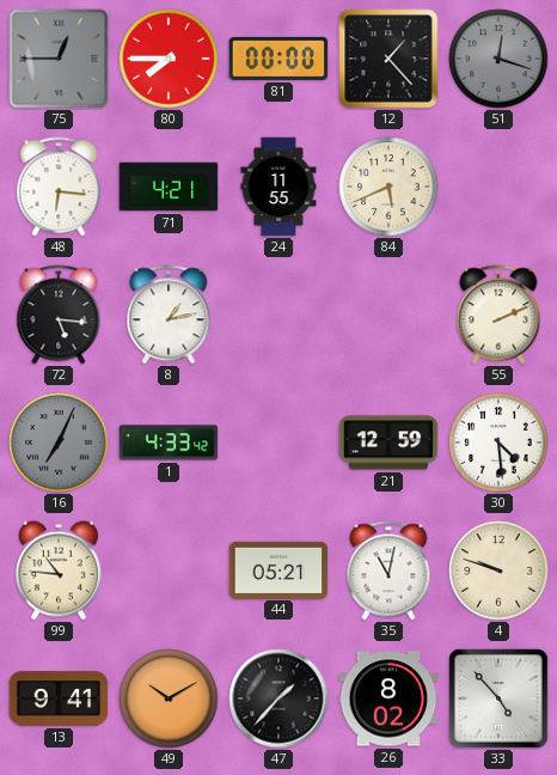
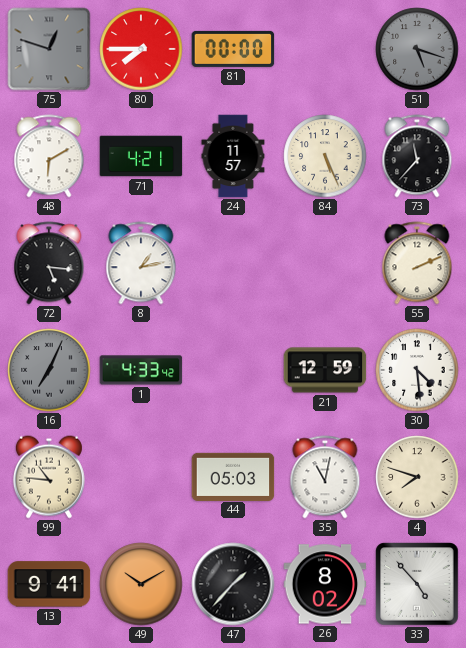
75: 12:45 -> 12:48 (49, 49)
12: 1:23 -> none (388, 59)
51: 12:18 -> 5:18 (417, 49)
48: 6:16 -> 6:10 (49, 156)
24: 11:55 -> 11:57 (233, 156)
84: 5:41 -> 5:26 (325, 156)
73: none -> 11:37 (417, 156)
44: 05:21 -> 05:03 (233, 476)
4: 9:48 -> 7:48 (417, 477)
